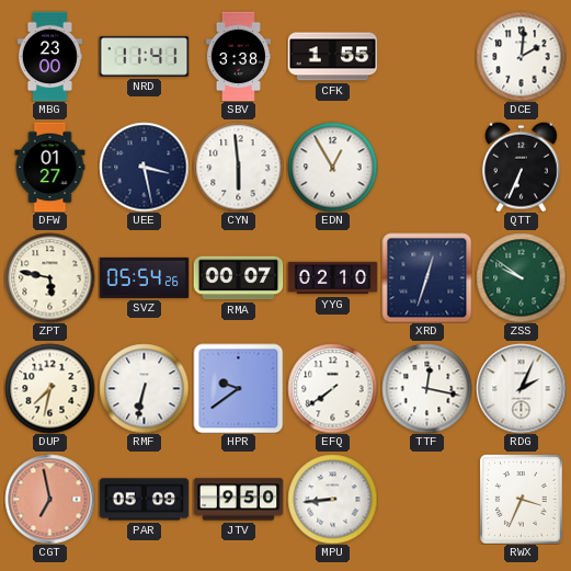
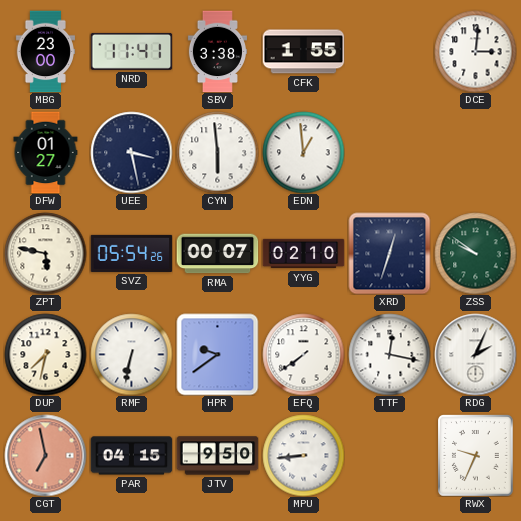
DCE: 2:01 -> 3:01 (475, 51)
EDN: 12:55 -> 12:59 (303, 152)
QTT: 6:34 -> none (522, 167)
PAR: 05:09 -> 04:15 (131, 456)
RWX: 3:34 -> 9:34 (476, 455)
